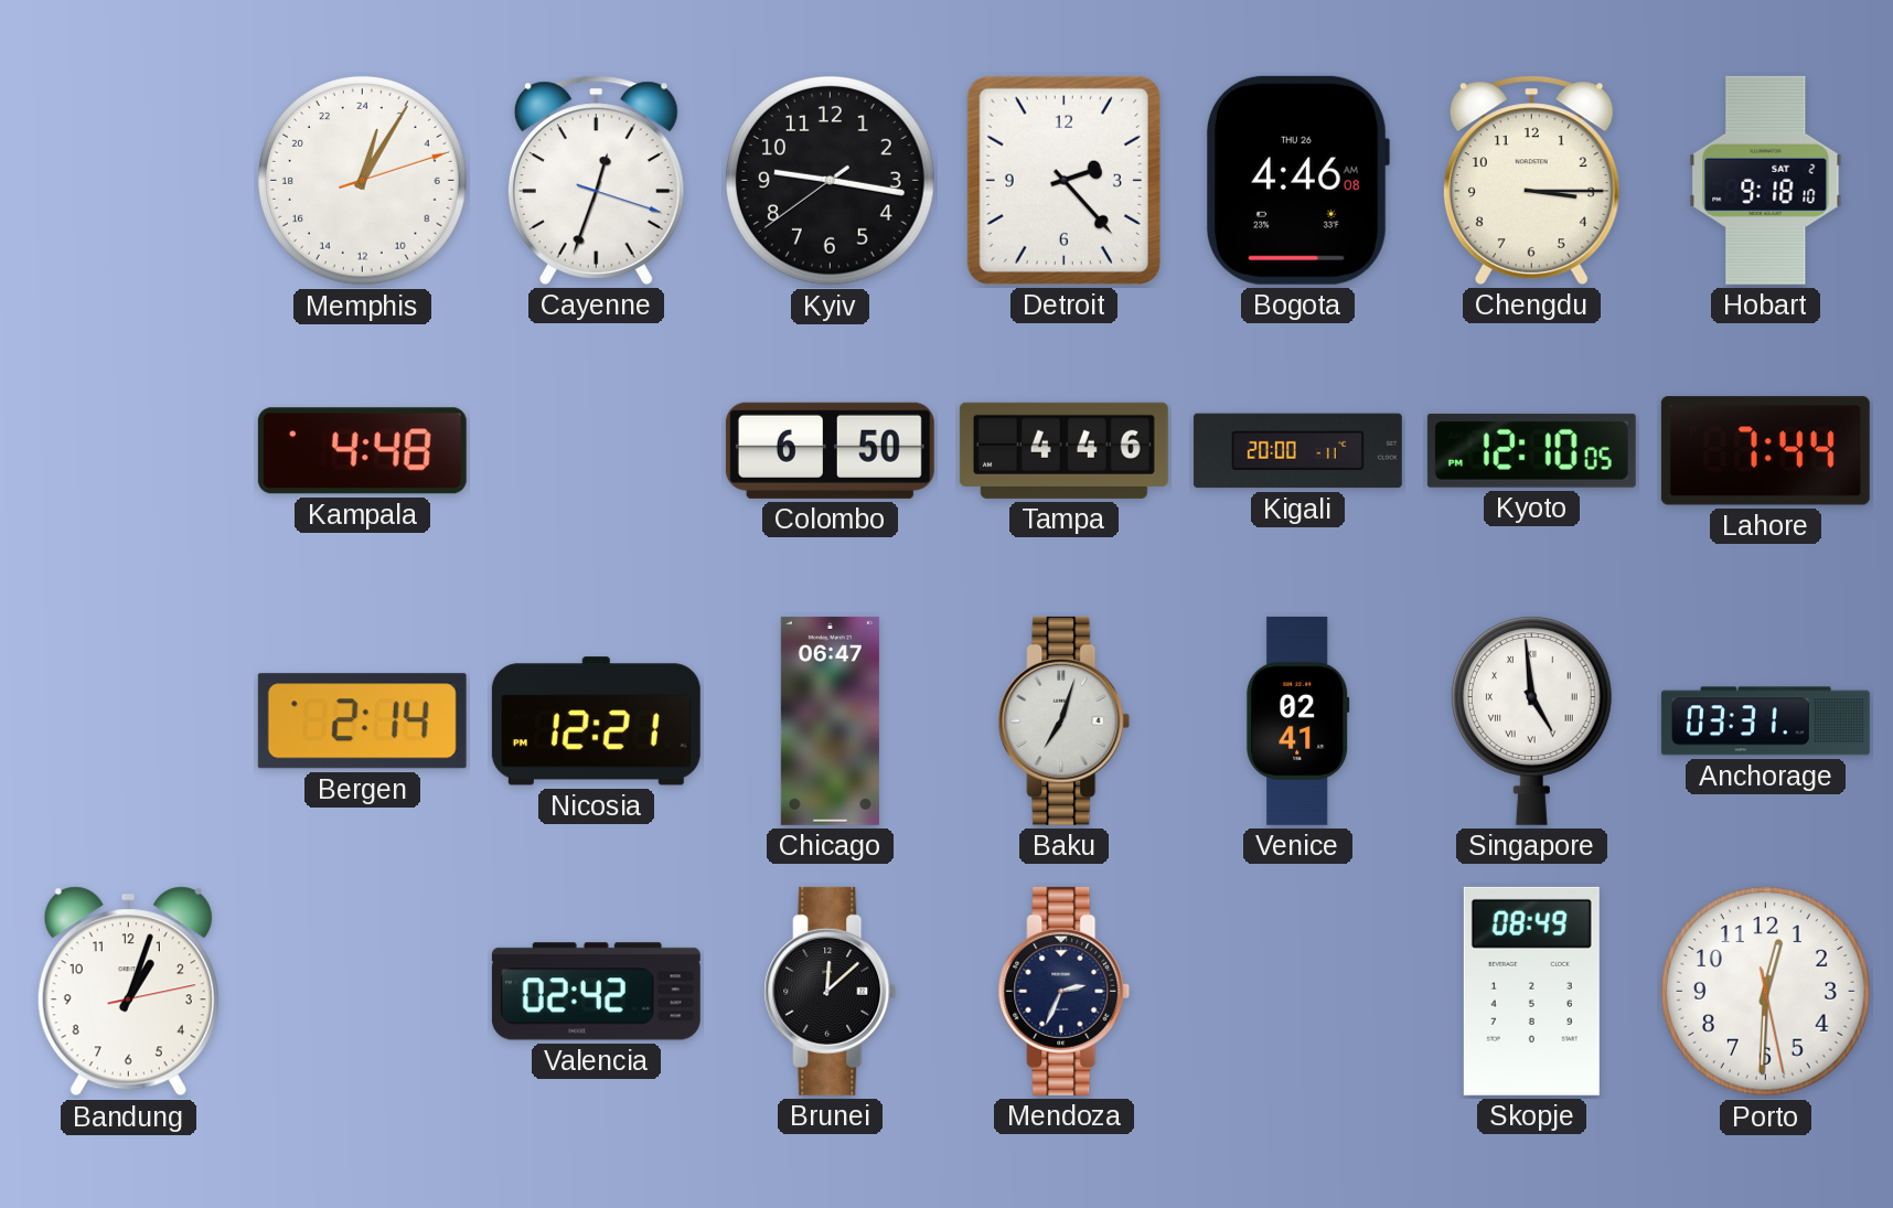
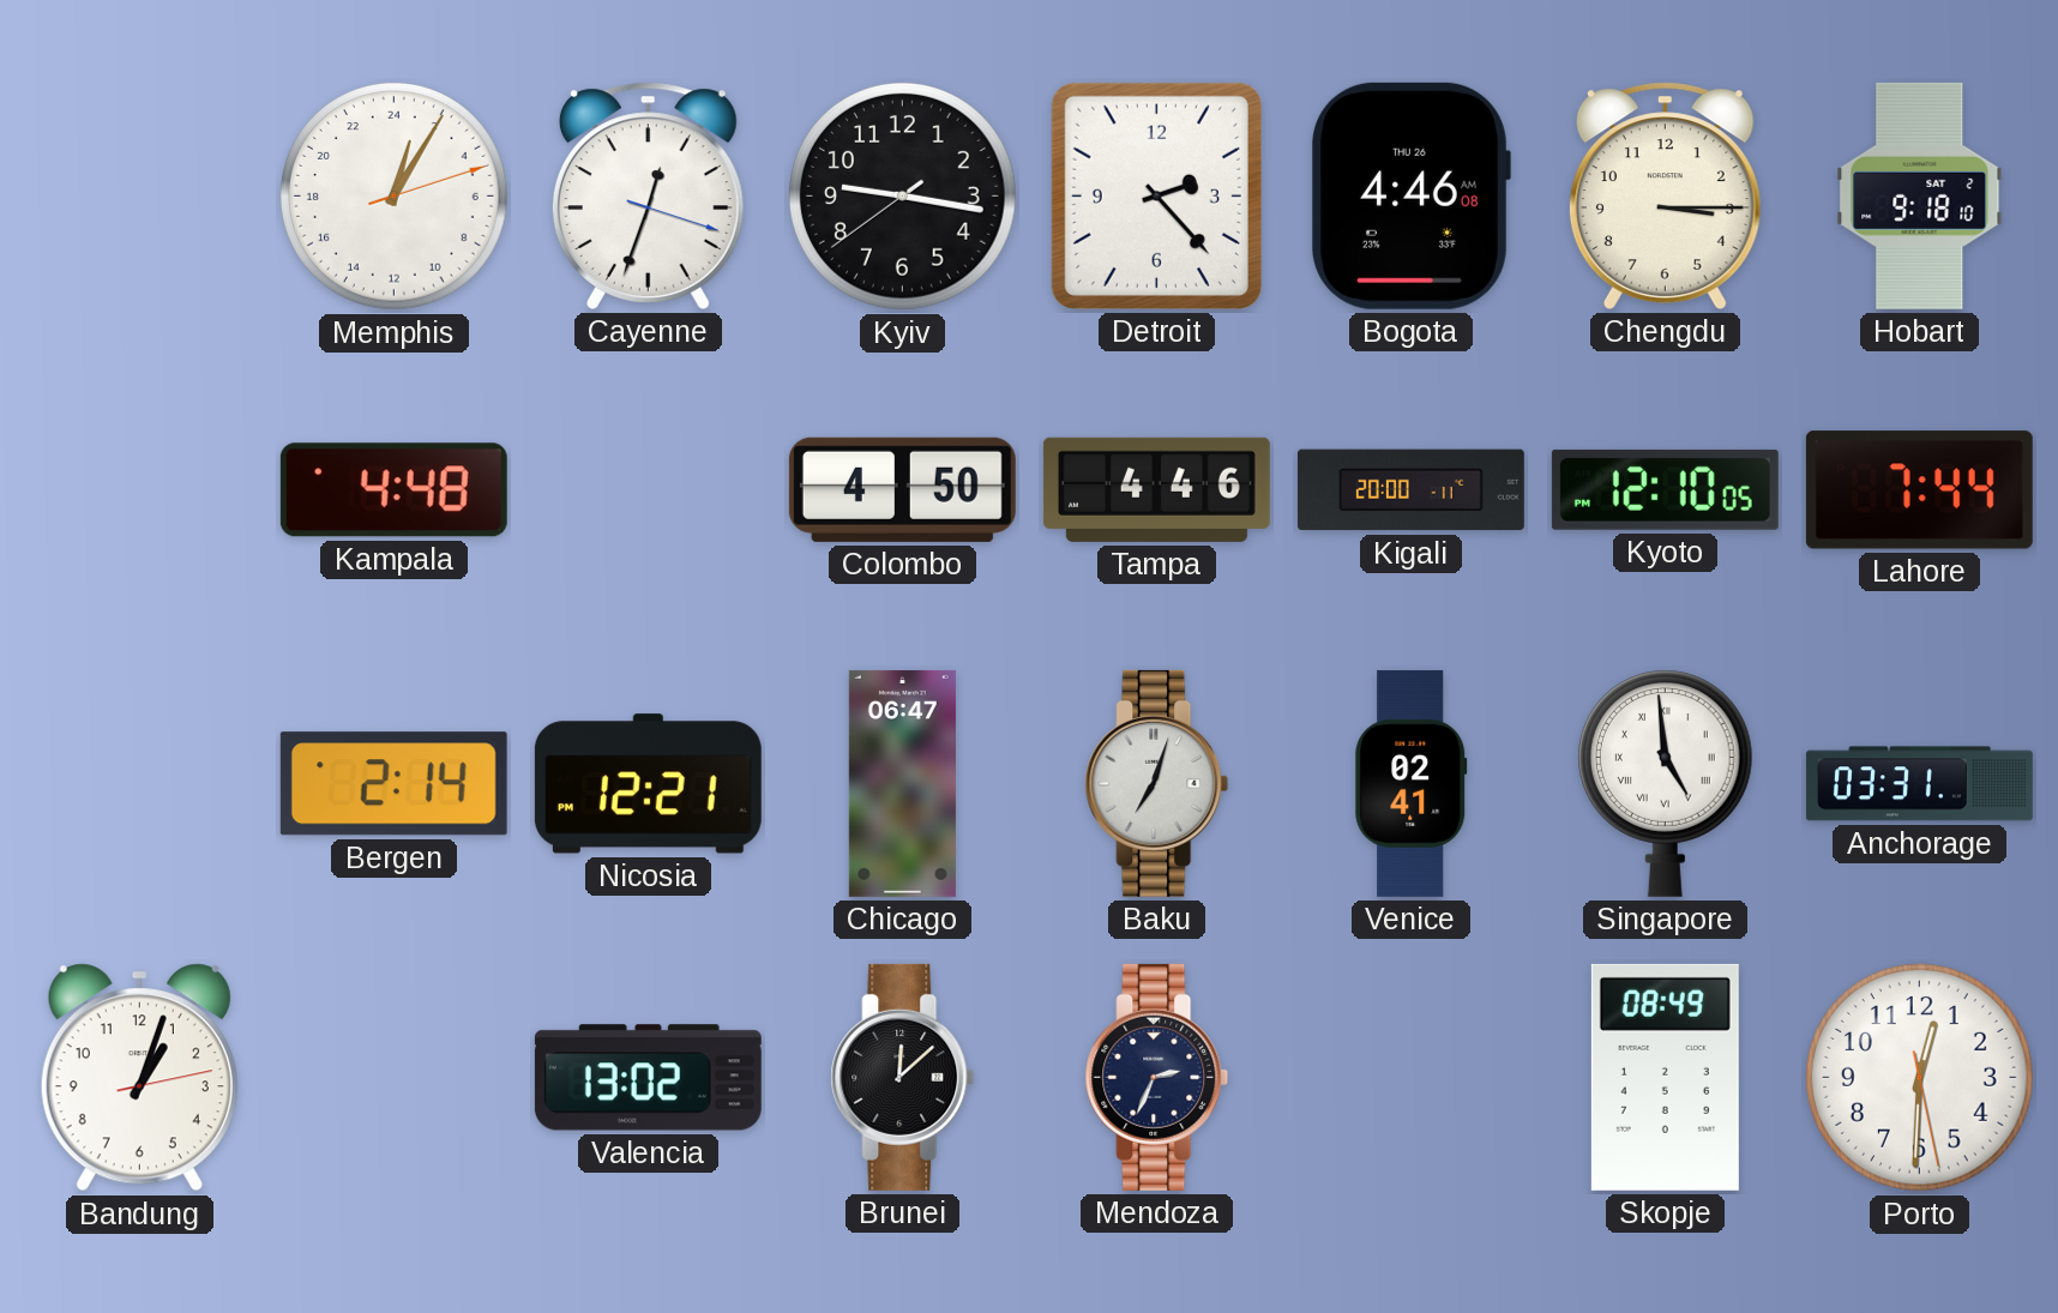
Colombo: 6:50 -> 4:50 (902, 489)
Valencia: 02:42 -> 13:02 (648, 1078)
